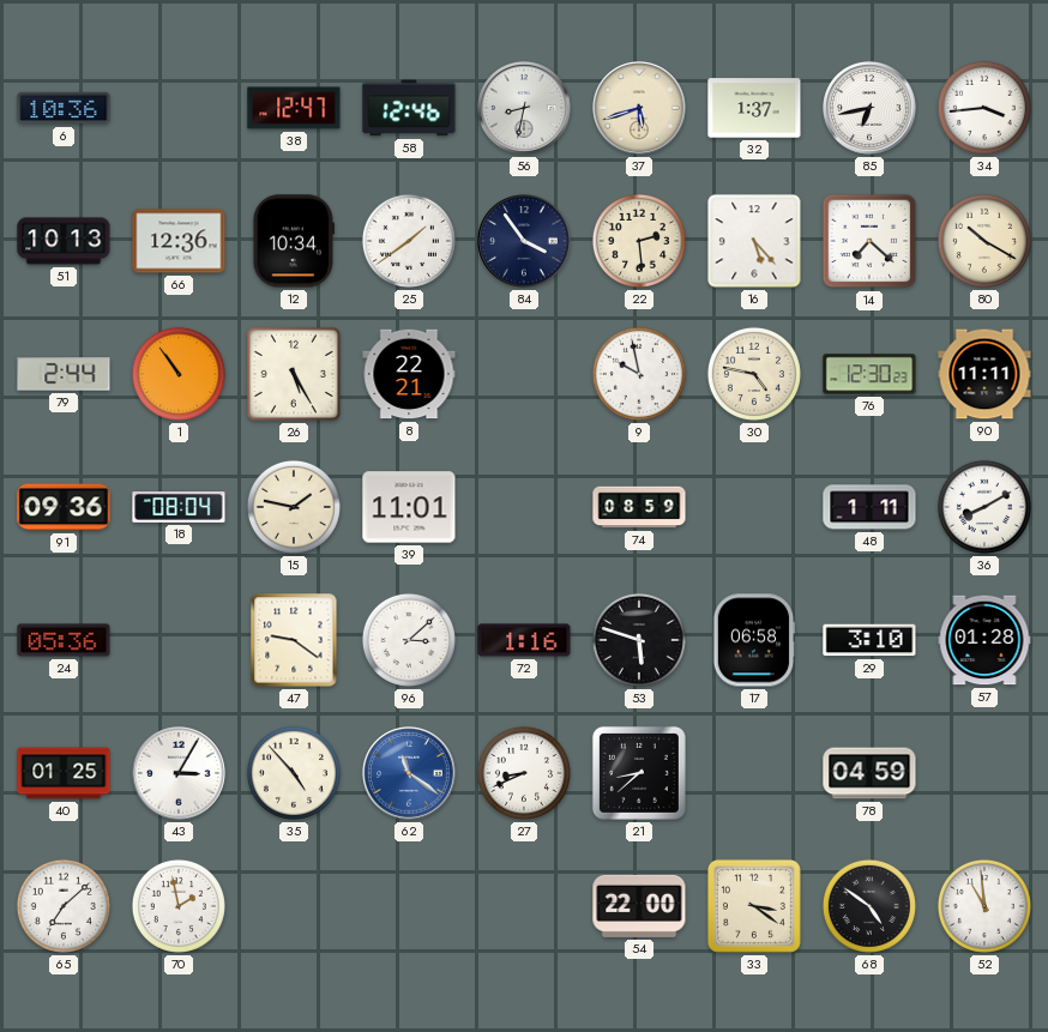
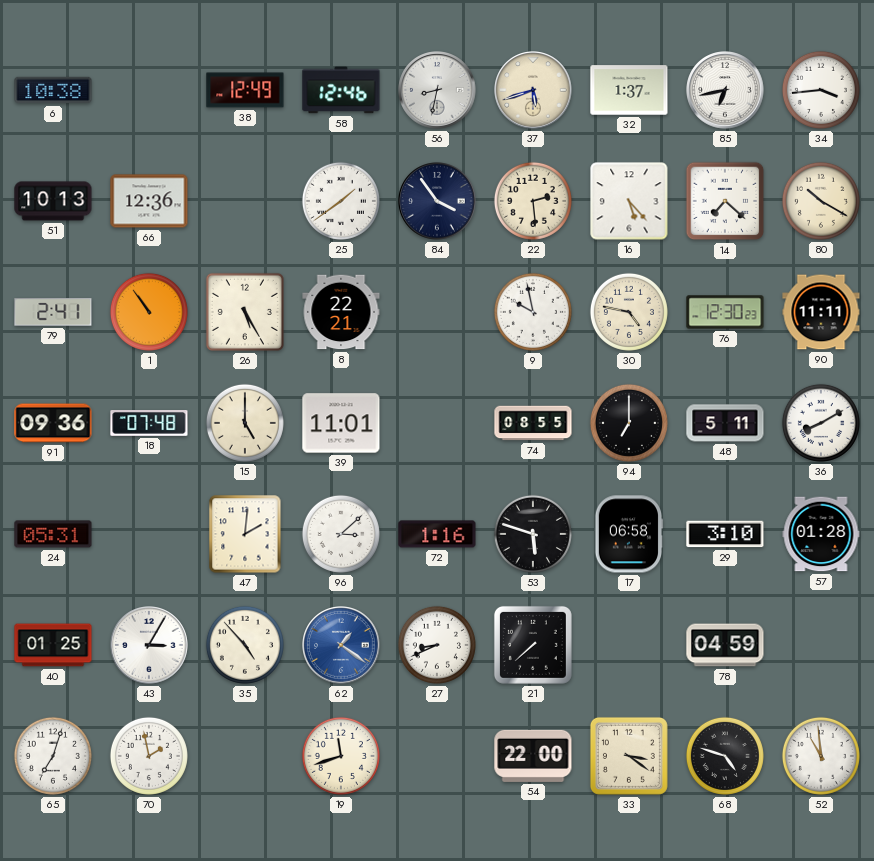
6: 10:36 -> 10:38 (53, 90)
38: 12:47 -> 12:49 (245, 90)
12: 10:34 -> none (293, 241)
79: 2:44 -> 2:41 (53, 312)
18: 08:04 -> 07:48 (149, 423)
15: 1:47 -> 5:00 (245, 423)
74: 08:59 -> 08:55 (533, 423)
94: none -> 7:00 (629, 423)
48: 1:11 -> 5:11 (725, 423)
24: 05:36 -> 05:31 (53, 534)
47: 9:21 -> 2:01 (245, 534)
62: 11:21 -> 1:21 (341, 645)
21: 8:38 -> 7:38 (533, 645)
65: 7:08 -> 7:03 (53, 756)
19: none -> 11:42 (341, 756)
68: 4:51 -> 4:48 (725, 756)
